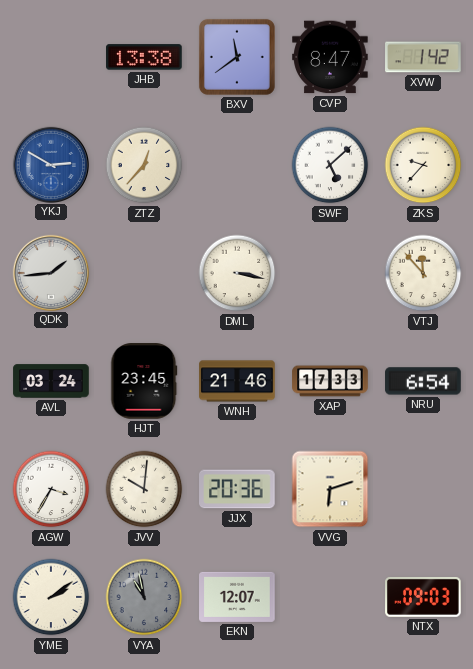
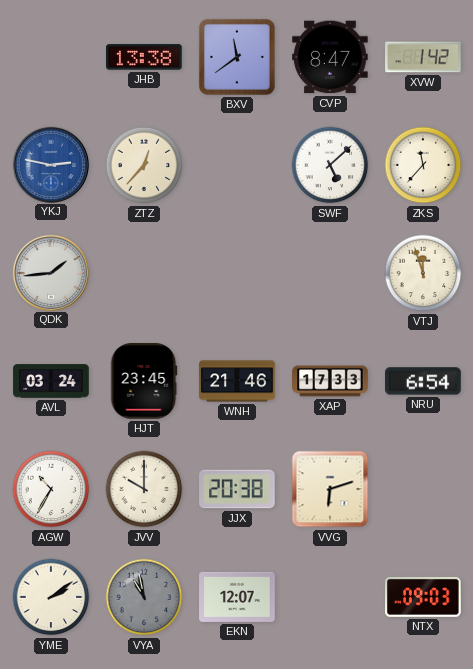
YKJ: 2:50 -> 2:47 (50, 164)
ZKS: 9:37 -> 11:37 (423, 165)
DML: 3:17 -> none (237, 273)
VTJ: 11:53 -> 11:57 (423, 273)
AGW: 3:35 -> 10:35 (51, 489)
JVV: 10:01 -> 10:00 (144, 489)
JJX: 20:36 -> 20:38 (237, 489)
